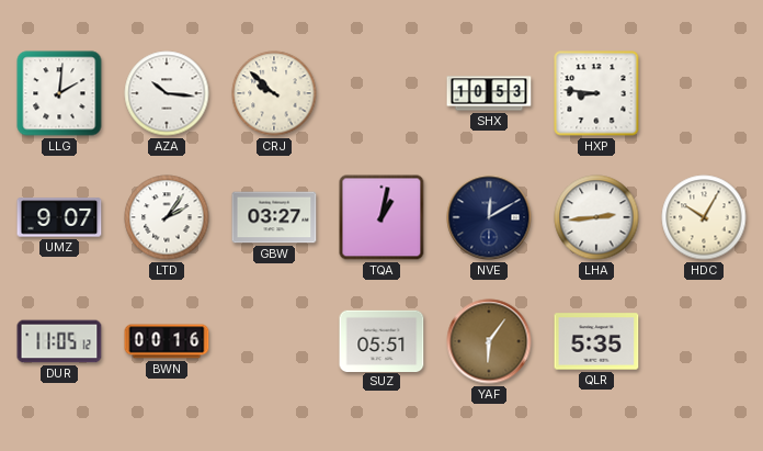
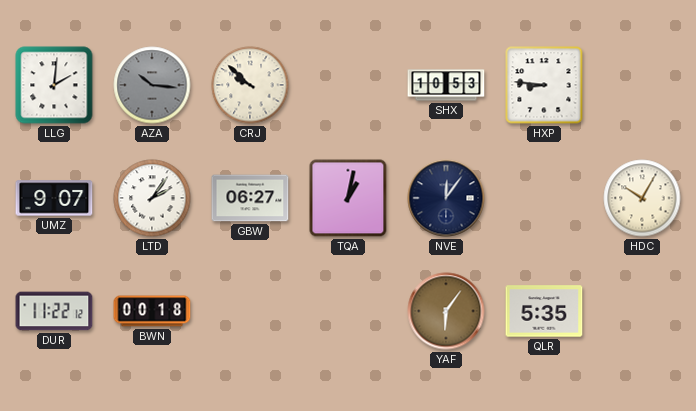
AZA dial: white -> grey (152, 85)
GBW: 03:27 -> 06:27 (250, 198)
NVE: 12:10 -> 12:06 (446, 198)
LHA: 2:44 -> none (596, 217)
DUR: 11:05 -> 11:22 (54, 311)
BWN: 00:16 -> 00:18 (152, 311)
SUZ: 05:51 -> none (381, 340)
